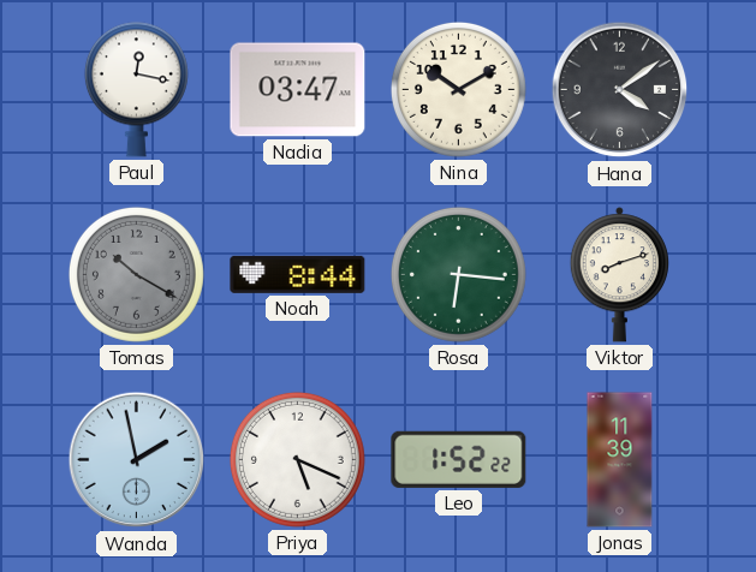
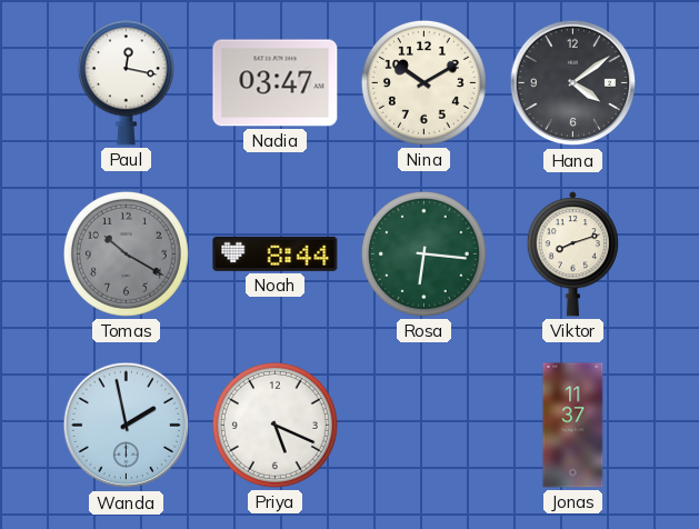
Leo: 1:52 -> none (459, 459)
Jonas: 11:39 -> 11:37 (573, 426)
